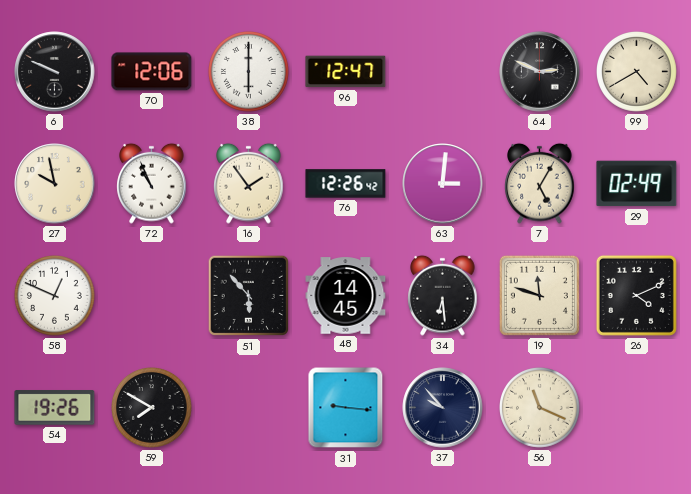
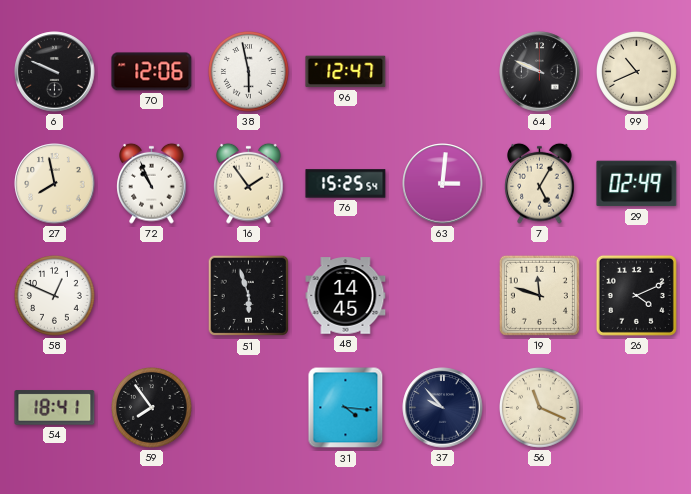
38: 6:00 -> 5:58 (249, 72)
64: 2:49 -> 9:49 (540, 72)
99: 4:40 -> 10:41 (637, 72)
27: 9:58 -> 7:58 (55, 184)
76: 12:26 -> 15:25 (346, 184)
51: 5:53 -> 5:57 (249, 296)
34: 6:29 -> none (443, 295)
54: 19:26 -> 18:41 (55, 408)
59: 7:50 -> 7:54 (152, 408)
31: 9:16 -> 4:16 (346, 408)
